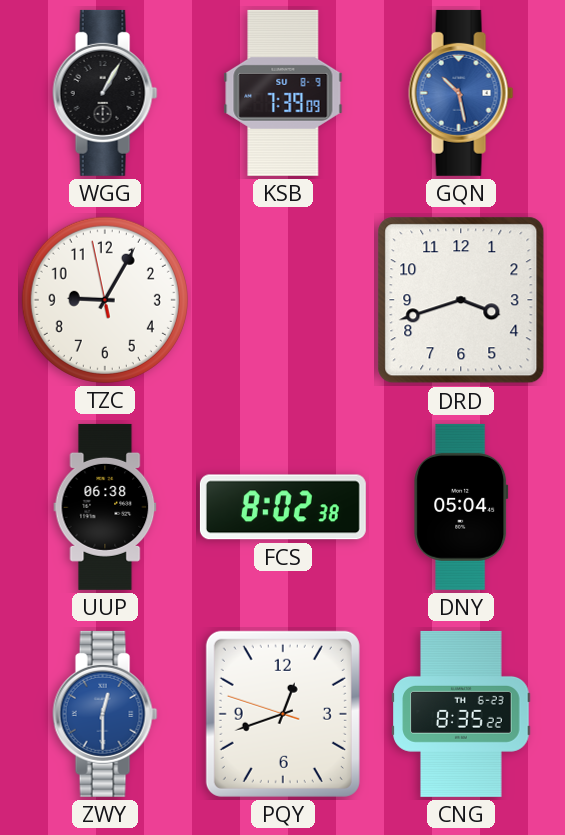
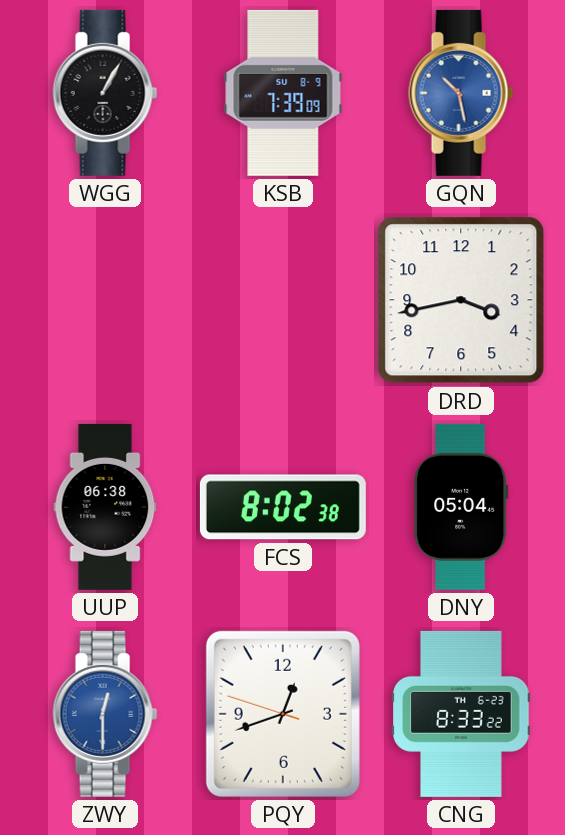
TZC: 9:04 -> none (105, 300)
DRD: 3:42 -> 3:43 (461, 300)
CNG: 8:35 -> 8:33 (461, 714)
